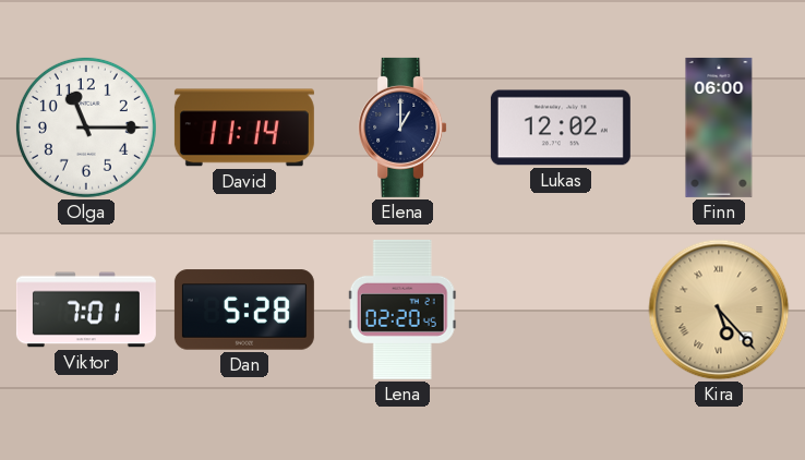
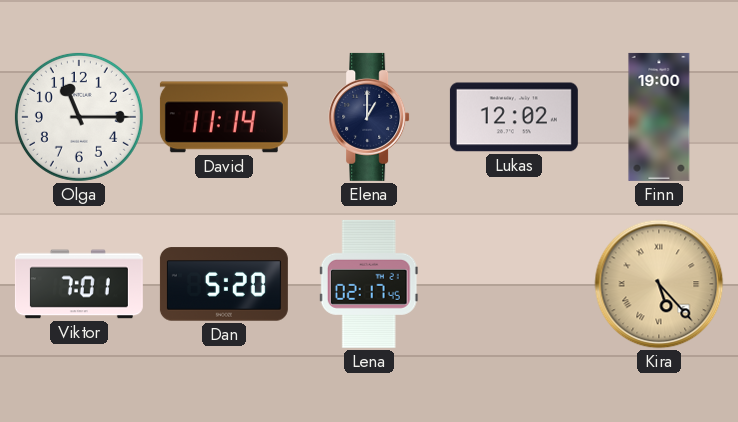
Finn: 06:00 -> 19:00 (659, 117)
Dan: 5:28 -> 5:20 (224, 284)
Lena: 02:20 -> 02:17 (369, 284)
